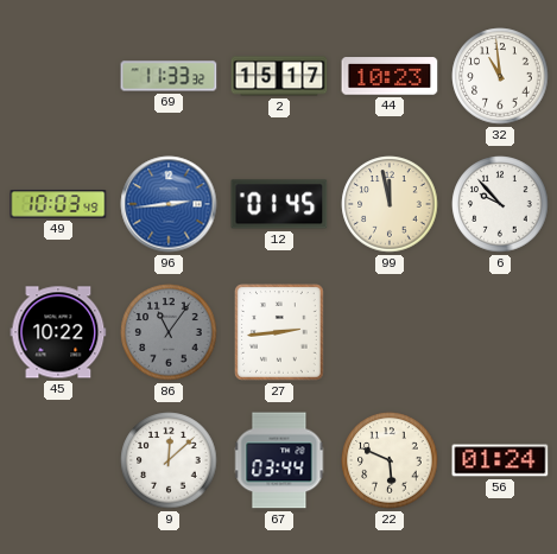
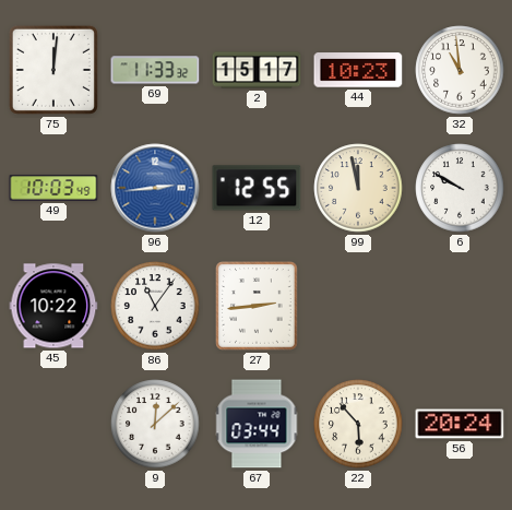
75: none -> 12:01 (53, 70)
12: 01:45 -> 12:55 (257, 188)
6: 9:53 -> 9:50 (460, 188)
86 dial: grey -> white (155, 306)
22: 5:49 -> 5:53 (358, 424)
56: 01:24 -> 20:24 (460, 424)
